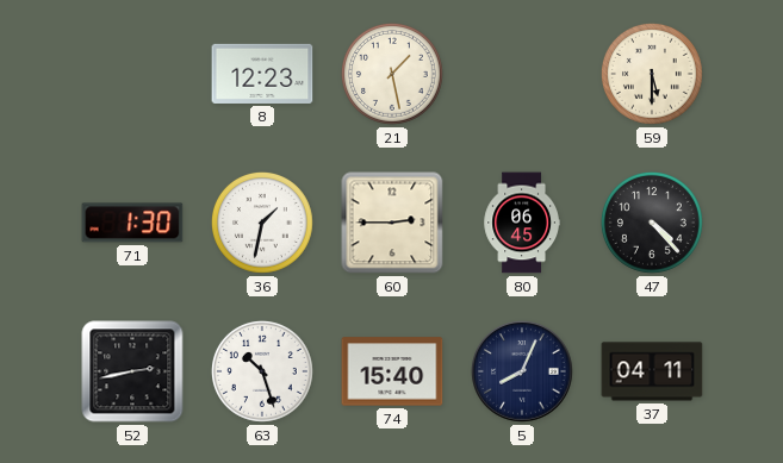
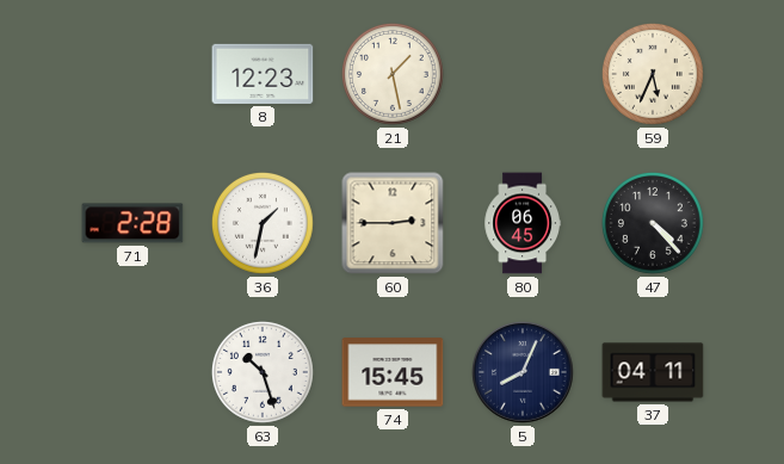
59: 5:30 -> 5:34 (653, 74)
71: 1:30 -> 2:28 (132, 223)
52: 2:43 -> none (132, 371)
74: 15:40 -> 15:45 (393, 372)
